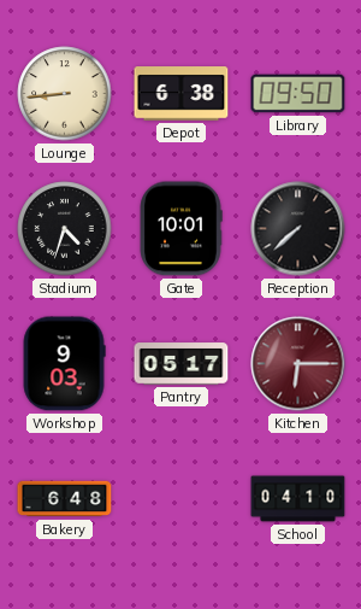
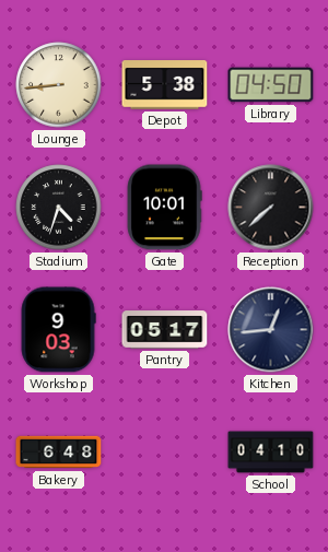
Depot: 6:38 -> 5:38 (165, 85)
Library: 09:50 -> 04:50 (271, 85)
Kitchen: 6:15 -> 12:44 (271, 330)
Kitchen dial: burgundy -> navy (271, 330)
